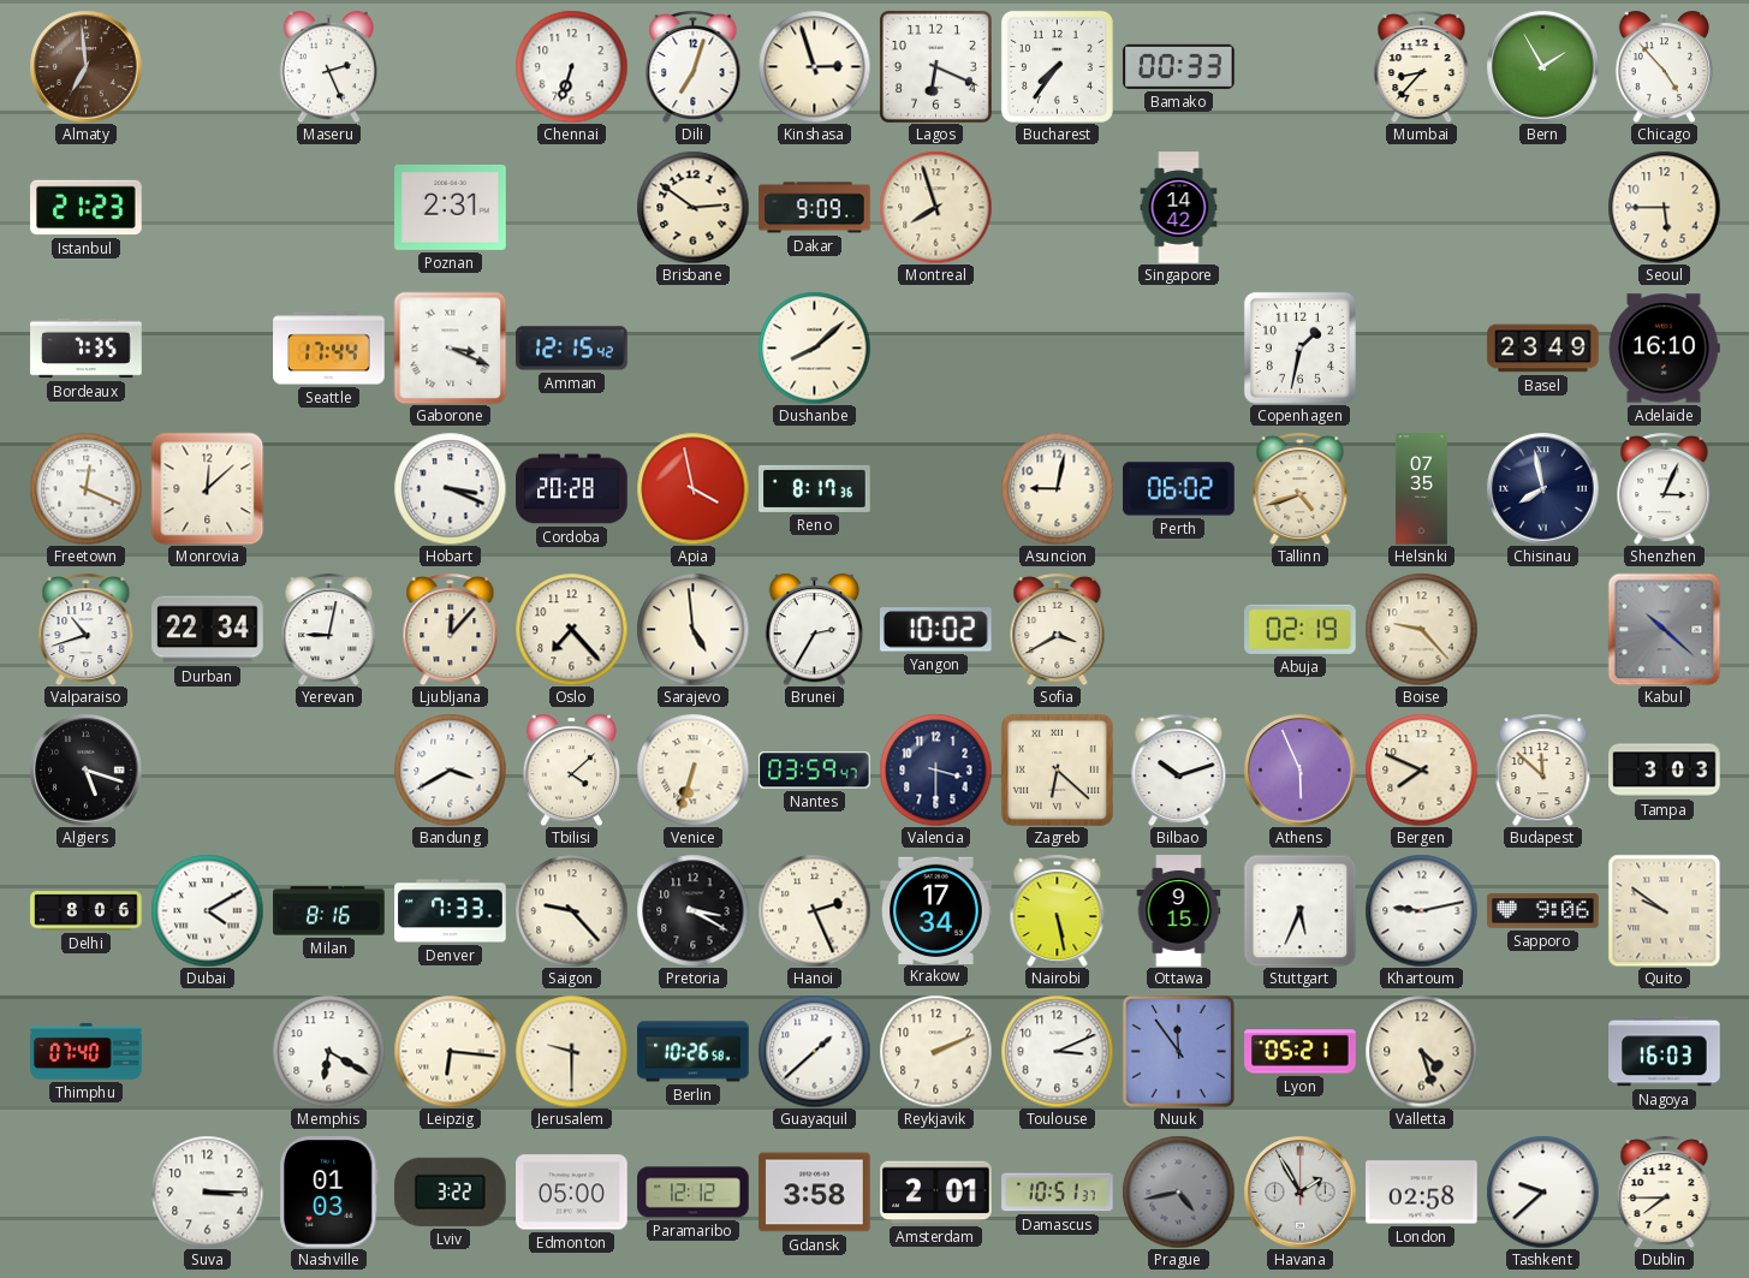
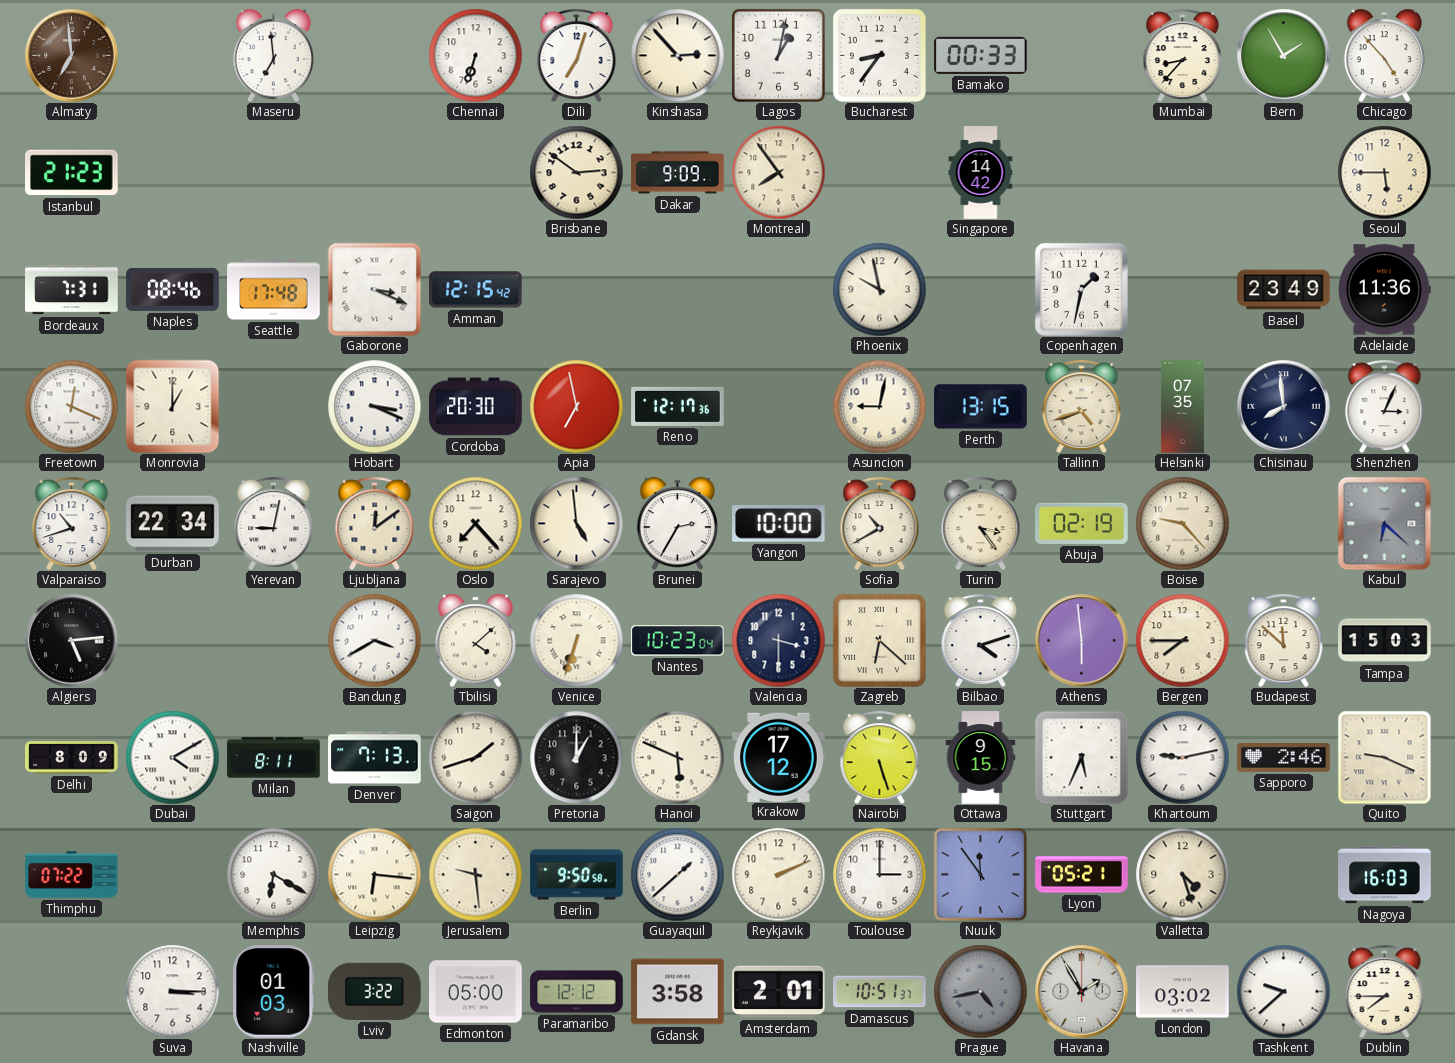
Maseru: 2:26 -> 6:59 (273, 55)
Kinshasa: 2:57 -> 2:53 (677, 55)
Lagos: 6:19 -> 1:02 (778, 55)
Bucharest: 7:36 -> 8:36 (879, 55)
Poznan: 2:31 -> none (451, 207)
Montreal: 7:57 -> 7:54 (778, 172)
Bordeaux: 7:35 -> 7:31 (72, 290)
Naples: none -> 08:46 (173, 289)
Seattle: 17:44 -> 17:48 (274, 290)
Dushanbe: 8:08 -> none (814, 347)
Phoenix: none -> 9:58 (879, 289)
Adelaide: 16:10 -> 11:36 (1385, 290)
Monrovia: 12:08 -> 1:00 (172, 406)
Cordoba: 20:28 -> 20:30 (476, 407)
Apia: 3:58 -> 6:58 (576, 406)
Reno: 8:17 -> 12:17 (678, 406)
Perth: 06:02 -> 13:15 (981, 407)
Chisinau: 7:58 -> 7:59 (1283, 406)
Ljubljana: 12:07 -> 12:09 (375, 523)
Yangon: 10:02 -> 10:00 (779, 524)
Sofia: 3:40 -> 10:40 (880, 523)
Turin: none -> 3:24 (981, 523)
Kabul: 10:22 -> 6:22 (1384, 523)
Algiers: 5:18 -> 5:14 (71, 640)
Nantes: 03:59 -> 10:23 (678, 641)
Bilbao: 10:12 -> 4:12 (981, 640)
Athens: 5:56 -> 5:59 (1081, 640)
Bergen: 7:49 -> 7:45 (1182, 640)
Tampa: 3:03 -> 15:03 (1385, 641)
Delhi: 8:06 -> 8:09 (72, 758)
Milan: 8:16 -> 8:11 (274, 758)
Denver: 7:33 -> 7:13 (375, 758)
Saigon: 9:23 -> 1:42 (475, 757)
Pretoria: 3:20 -> 1:00 (576, 757)
Hanoi: 2:26 -> 5:49 (677, 757)
Krakow: 17:34 -> 17:12 (779, 757)
Nairobi: 5:28 -> 5:27 (880, 757)
Sapporo: 9:06 -> 2:46 (1284, 758)
Quito: 9:51 -> 9:19 (1384, 757)
Thimphu: 07:40 -> 07:22 (72, 875)
Jerusalem: 9:30 -> 9:29 (475, 874)
Berlin: 10:26 -> 9:50 (577, 875)
Toulouse: 3:11 -> 3:00 (879, 874)
London: 02:58 -> 03:02 (1183, 992)
